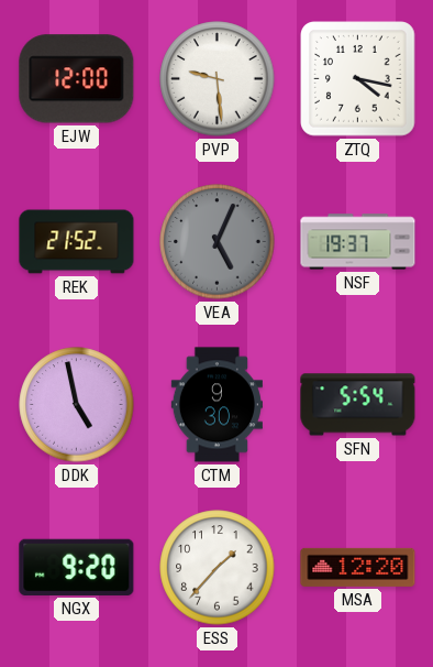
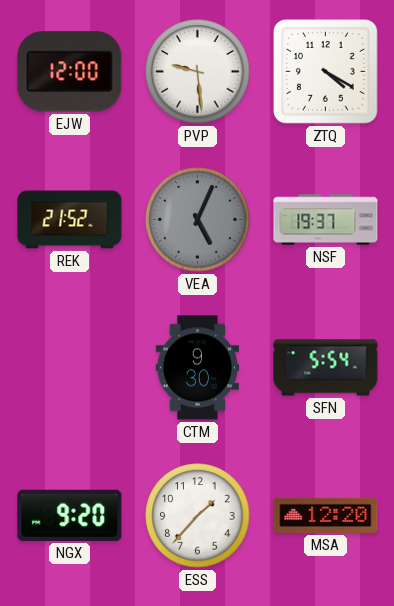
ZTQ: 4:17 -> 4:20 (326, 72)
DDK: 4:58 -> none (77, 405)
